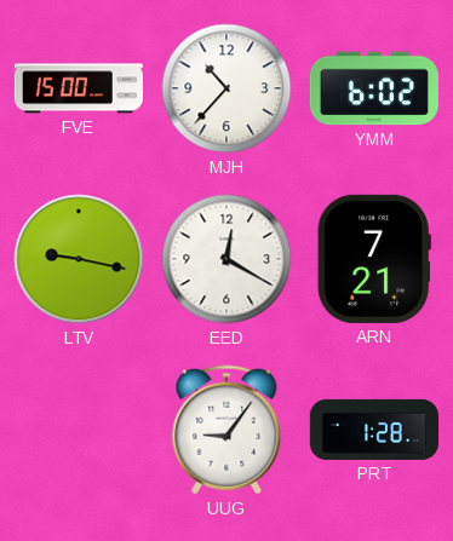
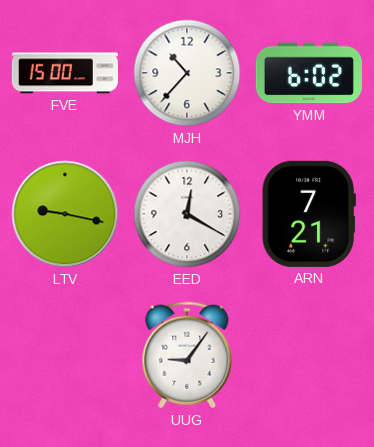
PRT: 1:28 -> none (374, 430)
